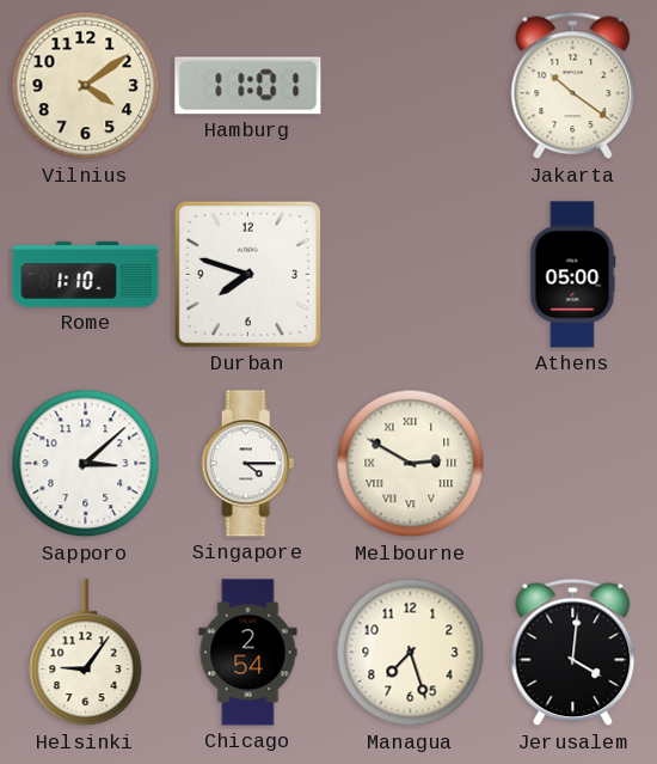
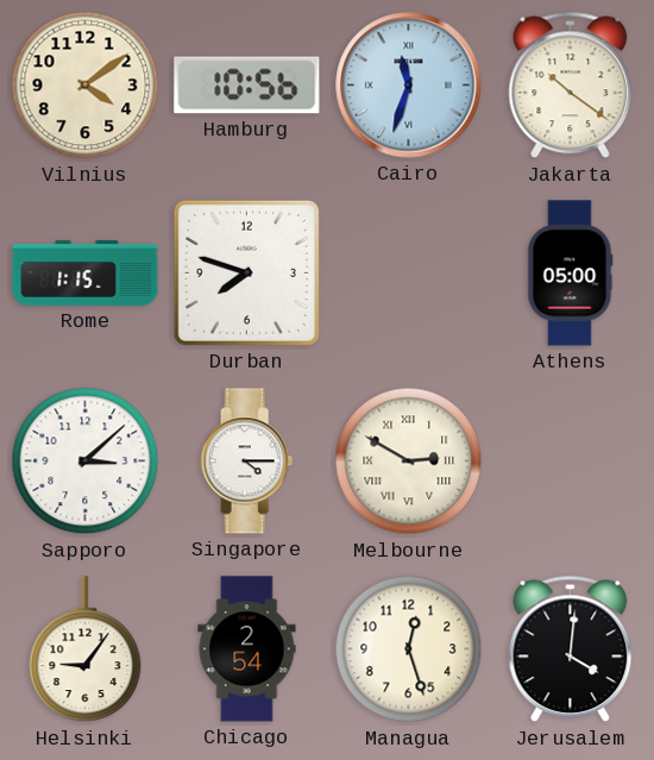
Hamburg: 11:01 -> 10:56 (247, 86)
Cairo: none -> 11:33 (409, 86)
Rome: 1:10 -> 1:15 (86, 274)
Managua: 7:27 -> 12:27 (409, 649)
